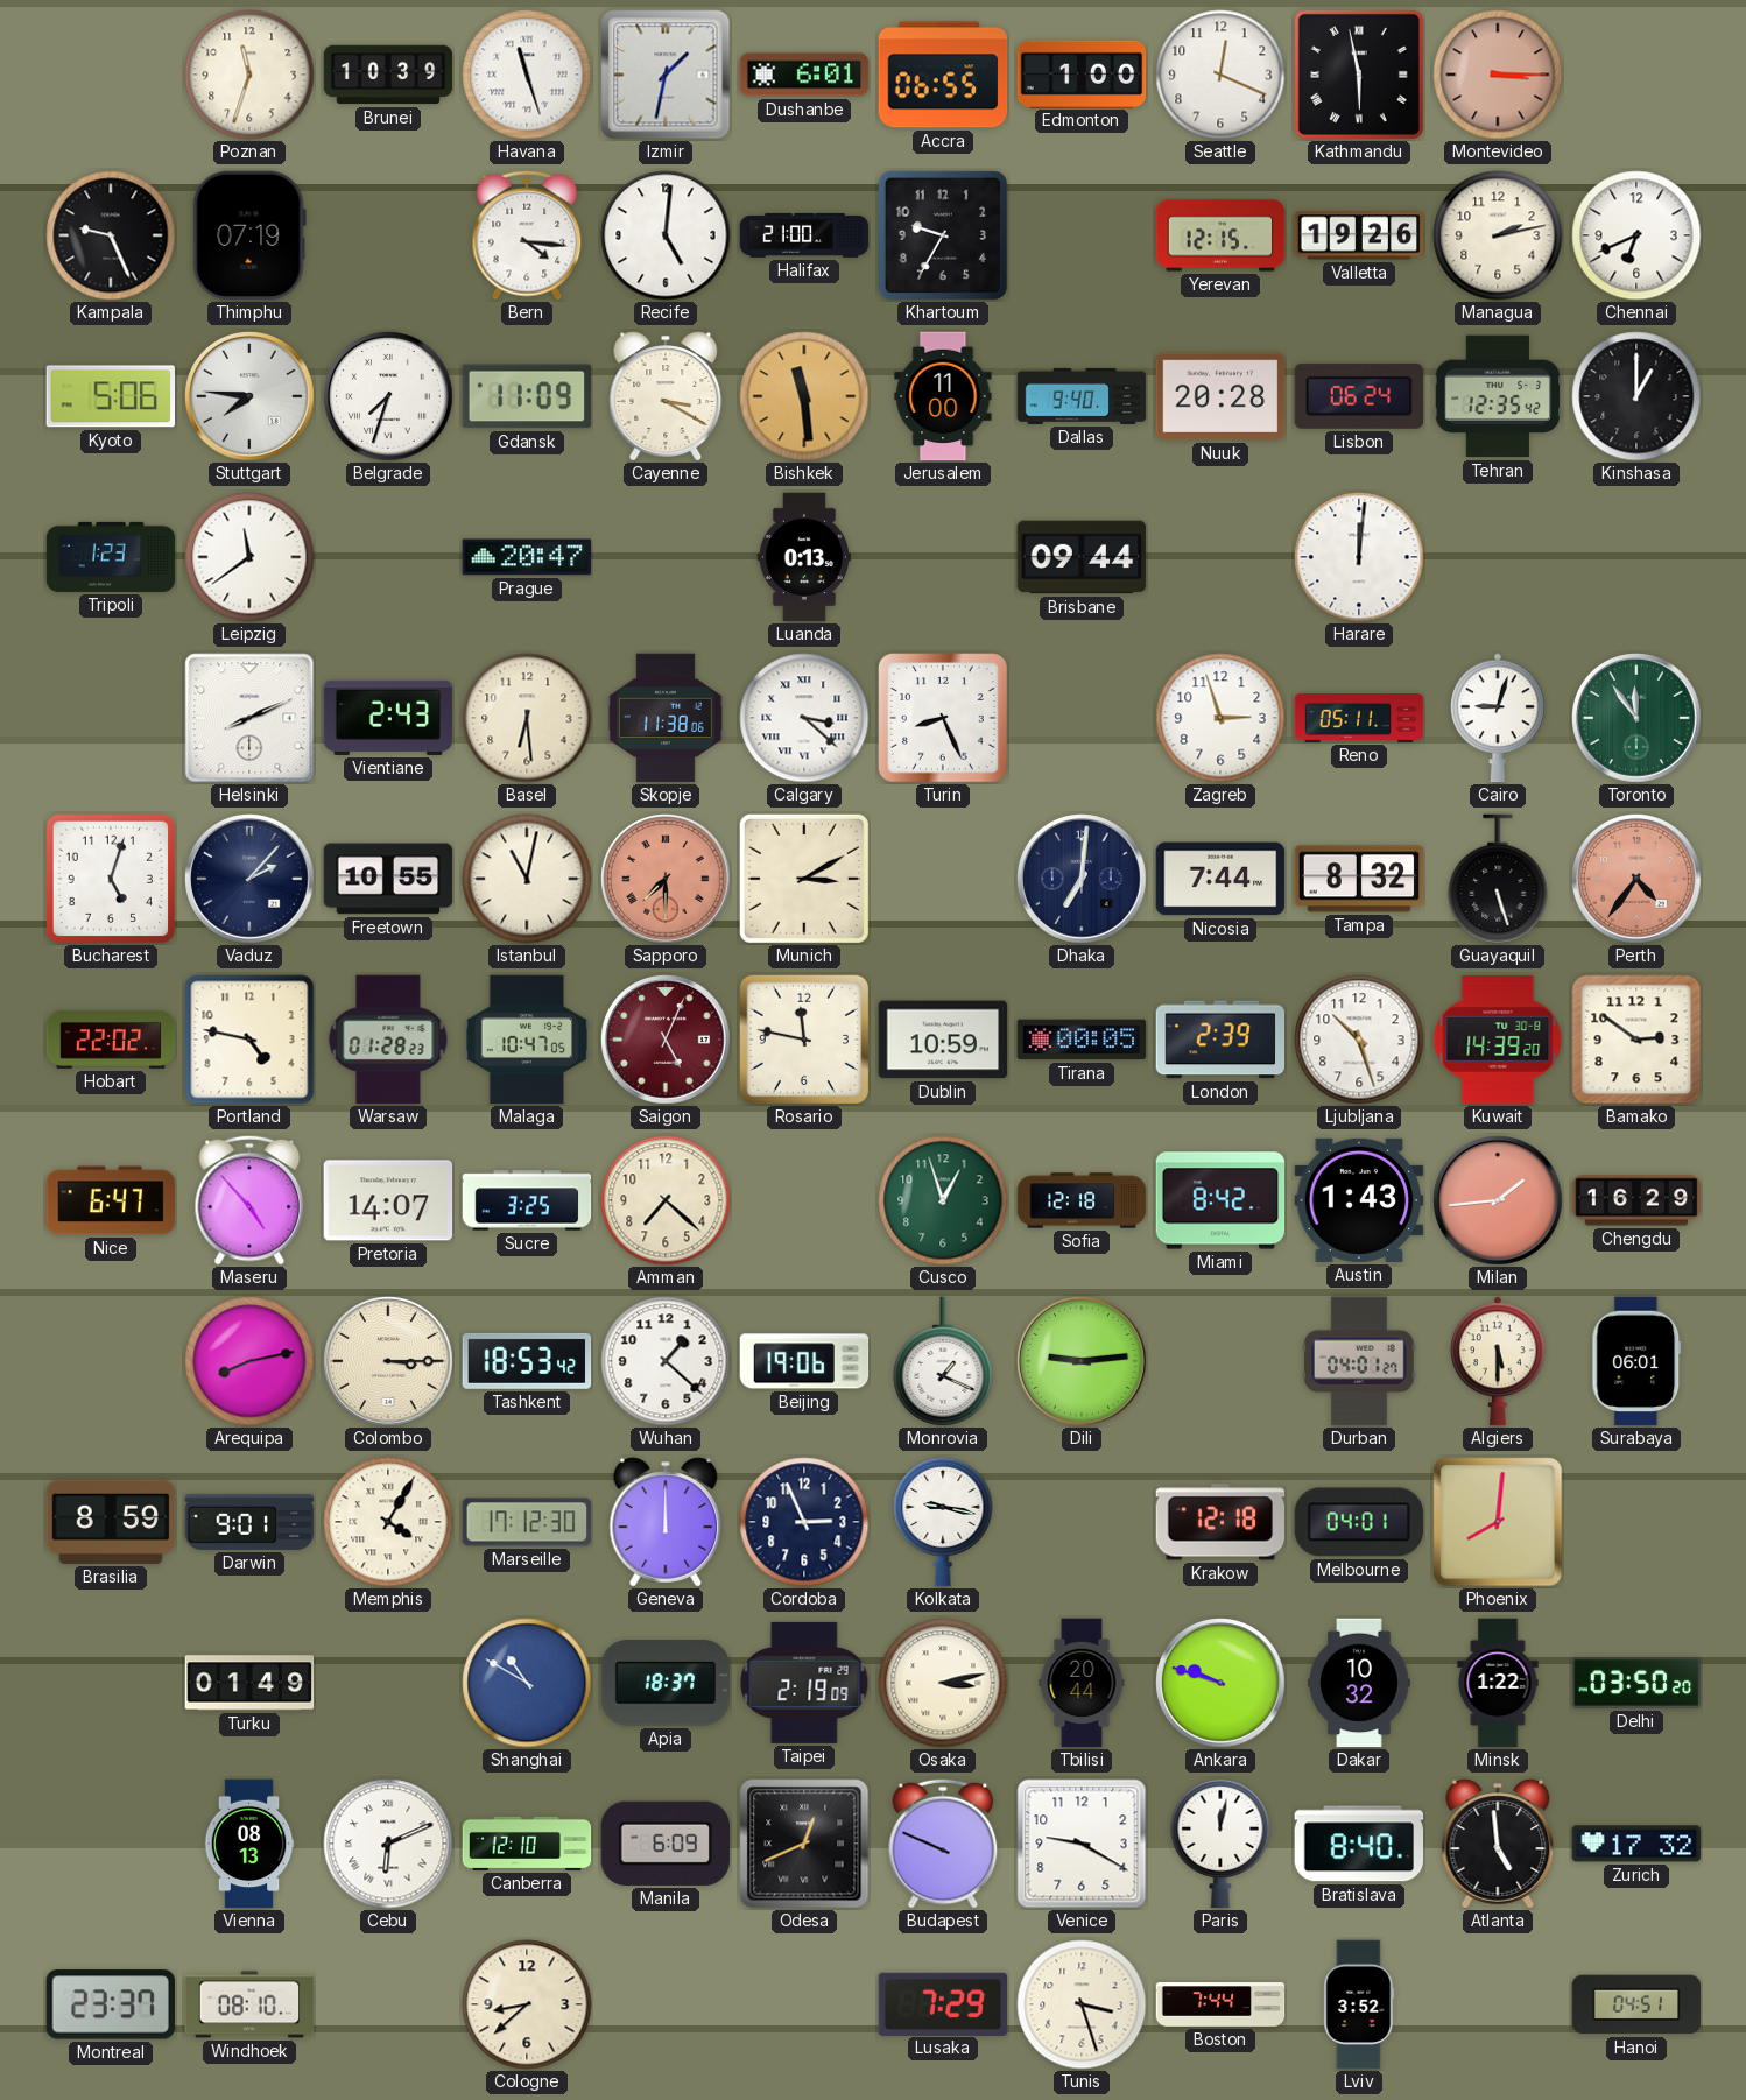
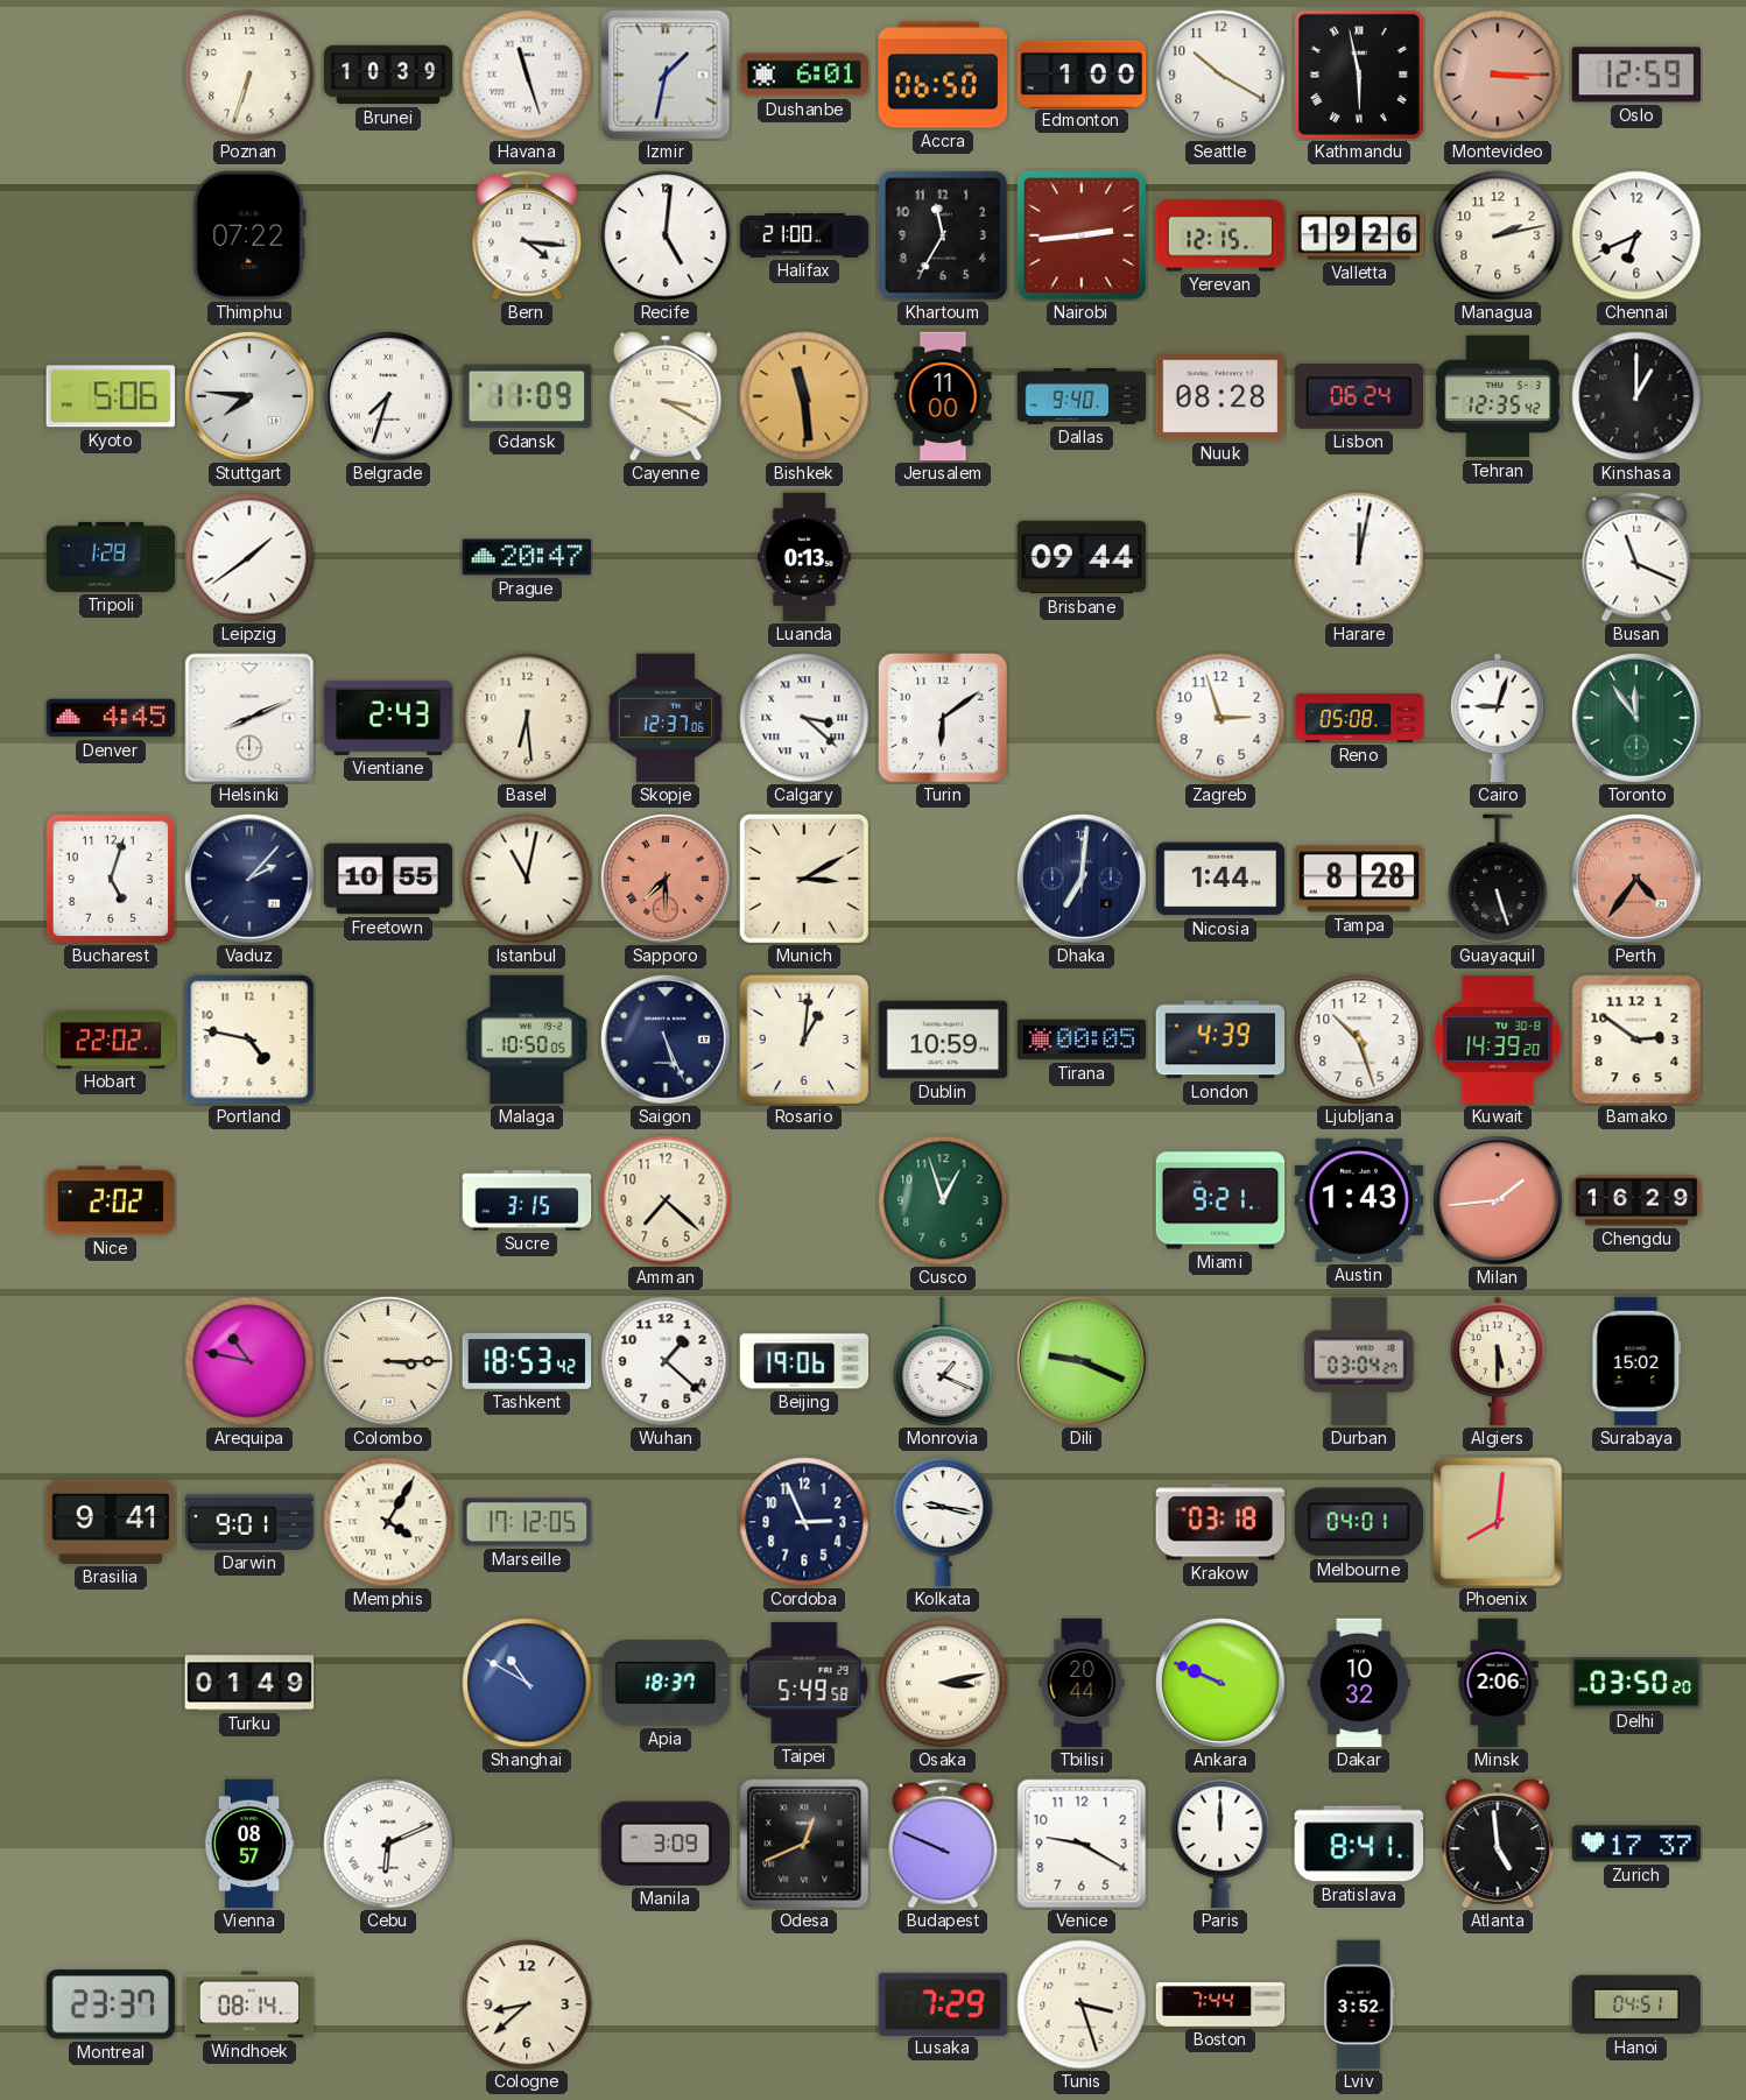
Poznan: 11:33 -> 6:33 (249, 75)
Accra: 06:55 -> 06:50 (943, 75)
Seattle: 12:19 -> 10:20 (1220, 75)
Oslo: none -> 12:59 (1636, 75)
Kampala: 9:26 -> none (111, 235)
Thimphu: 07:19 -> 07:22 (249, 235)
Khartoum: 9:35 -> 11:35 (942, 234)
Nairobi: none -> 2:44 (1080, 234)
Nuuk: 20:28 -> 08:28 (1220, 396)
Tripoli: 1:23 -> 1:28 (111, 557)
Leipzig: 11:39 -> 1:39 (249, 557)
Harare: 12:01 -> 12:02 (1359, 557)
Busan: none -> 11:19 (1636, 557)
Denver: none -> 4:45 (111, 718)
Skopje: 11:38 -> 12:37 (666, 718)
Turin: 8:26 -> 6:09 (944, 719)
Reno: 05:11 -> 05:08 (1359, 718)
Nicosia: 7:44 -> 1:44 (1220, 879)
Tampa: 8:32 -> 8:28 (1359, 879)
Warsaw: 01:28 -> none (388, 1040)
Malaga: 10:47 -> 10:50 (527, 1040)
Saigon: 5:04 -> 5:26 (666, 1040)
Saigon dial: burgundy -> navy (666, 1040)
Rosario: 11:47 -> 1:01 (803, 1038)
London: 2:39 -> 4:39 (1220, 1040)
Nice: 6:47 -> 2:02 (111, 1200)
Maseru: 4:53 -> none (249, 1200)
Pretoria: 14:07 -> none (388, 1200)
Sucre: 3:25 -> 3:15 (527, 1200)
Sofia: 12:18 -> none (1082, 1200)
Miami: 8:42 -> 9:21 (1220, 1200)
Arequipa: 8:13 -> 10:47 (249, 1361)
Dili: 9:14 -> 9:19 (1082, 1361)
Durban: 04:01 -> 03:04 (1360, 1361)
Surabaya: 06:01 -> 15:02 (1636, 1361)
Brasilia: 8:59 -> 9:41 (111, 1522)
Marseille: 17:12:30 -> 17:12:05 (527, 1522)
Geneva: 12:00 -> none (666, 1522)
Krakow: 12:18 -> 03:18 (1220, 1522)
Taipei: 2:19 -> 5:49 (804, 1683)
Ankara: 9:48 -> 9:49 (1220, 1683)
Minsk: 1:22 -> 2:06 (1498, 1683)
Vienna: 08:13 -> 08:57 (249, 1844)
Canberra: 12:10 -> none (527, 1844)
Manila: 6:09 -> 3:09 (664, 1844)
Paris: 12:02 -> 12:00 (1220, 1844)
Bratislava: 8:40 -> 8:41 (1359, 1844)
Zurich: 17:32 -> 17:37 (1636, 1844)
Windhoek: 08:10 -> 08:14 (249, 2004)
